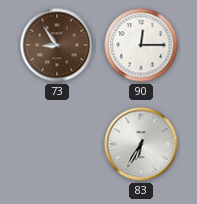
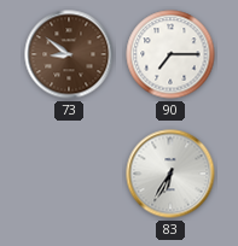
73: 8:54 -> 8:51 (69, 54)
90: 12:15 -> 7:15 (170, 54)
